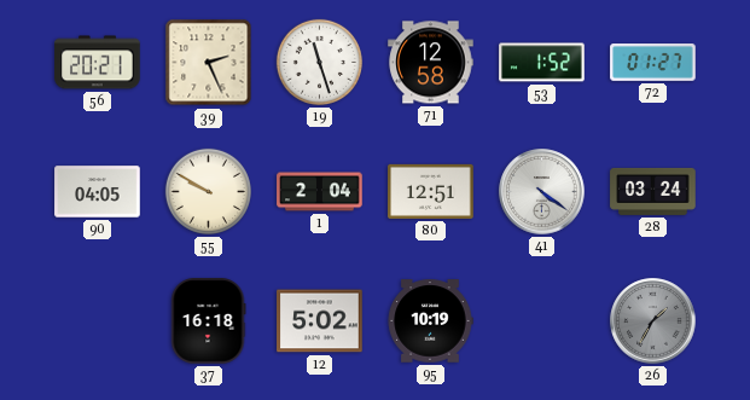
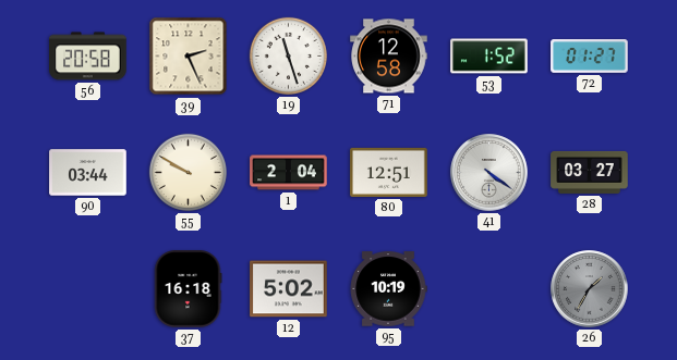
56: 20:21 -> 20:58 (88, 57)
90: 04:05 -> 03:44 (88, 173)
28: 03:24 -> 03:27 (590, 172)
